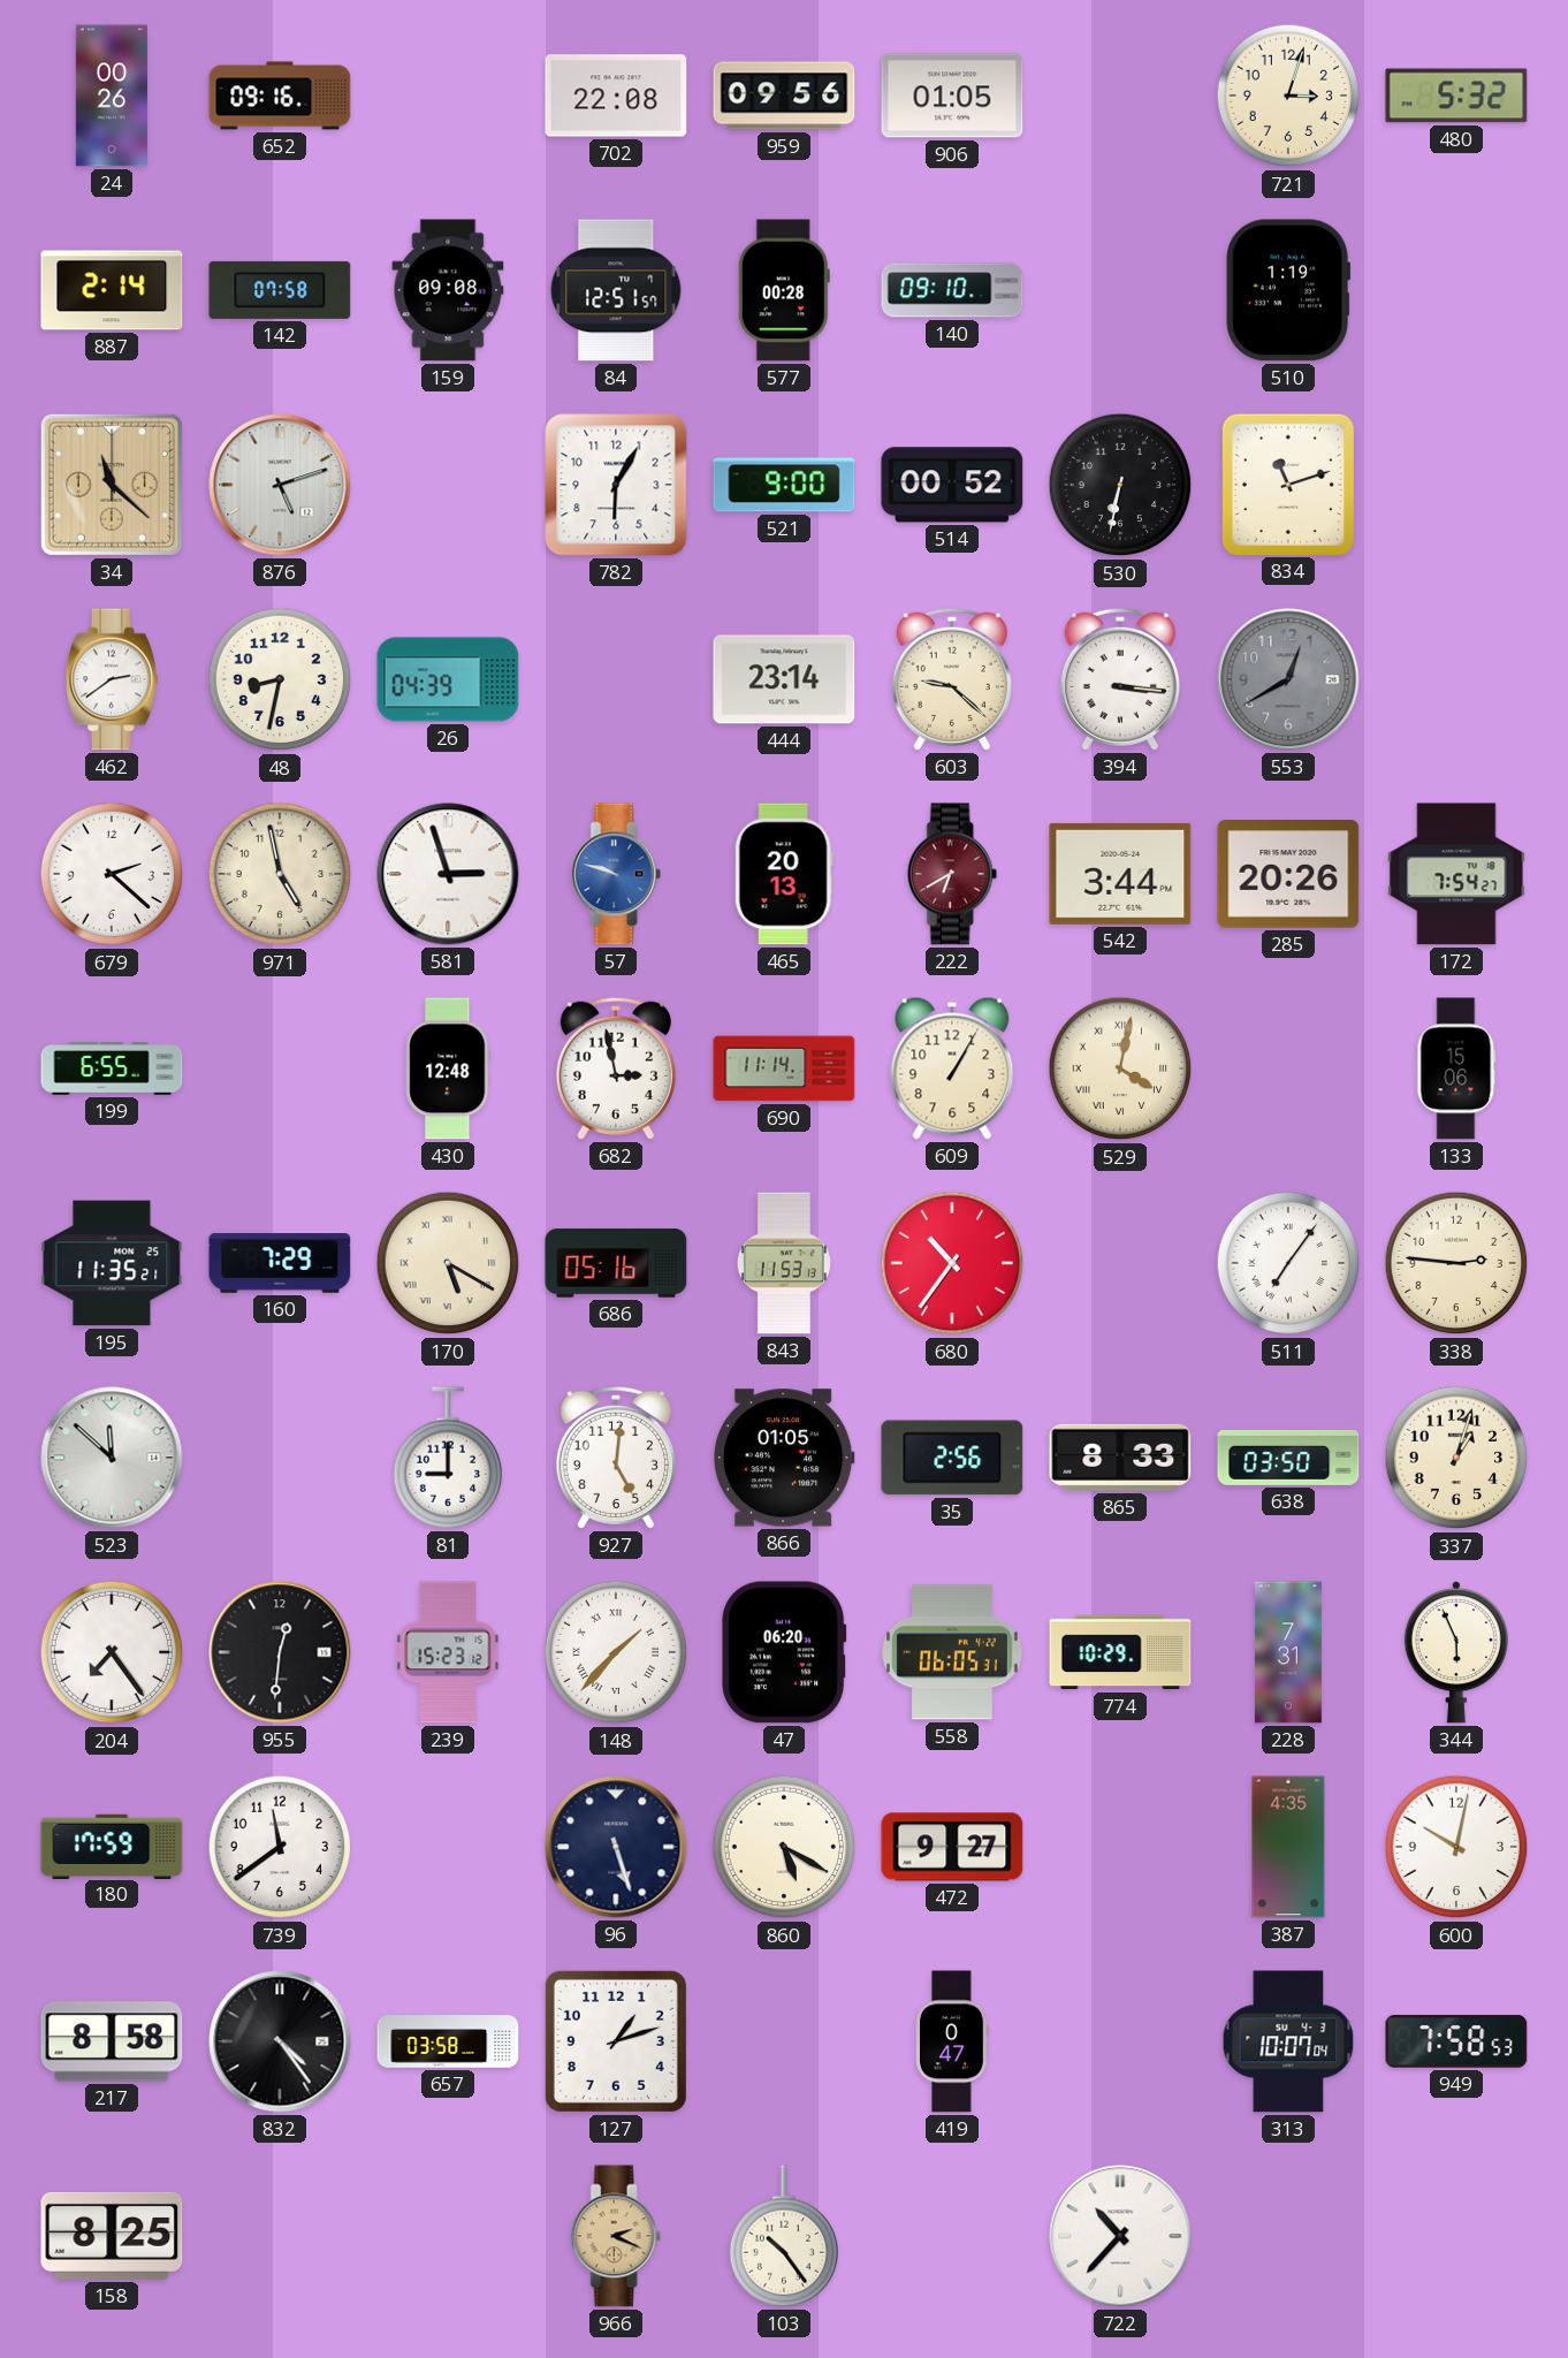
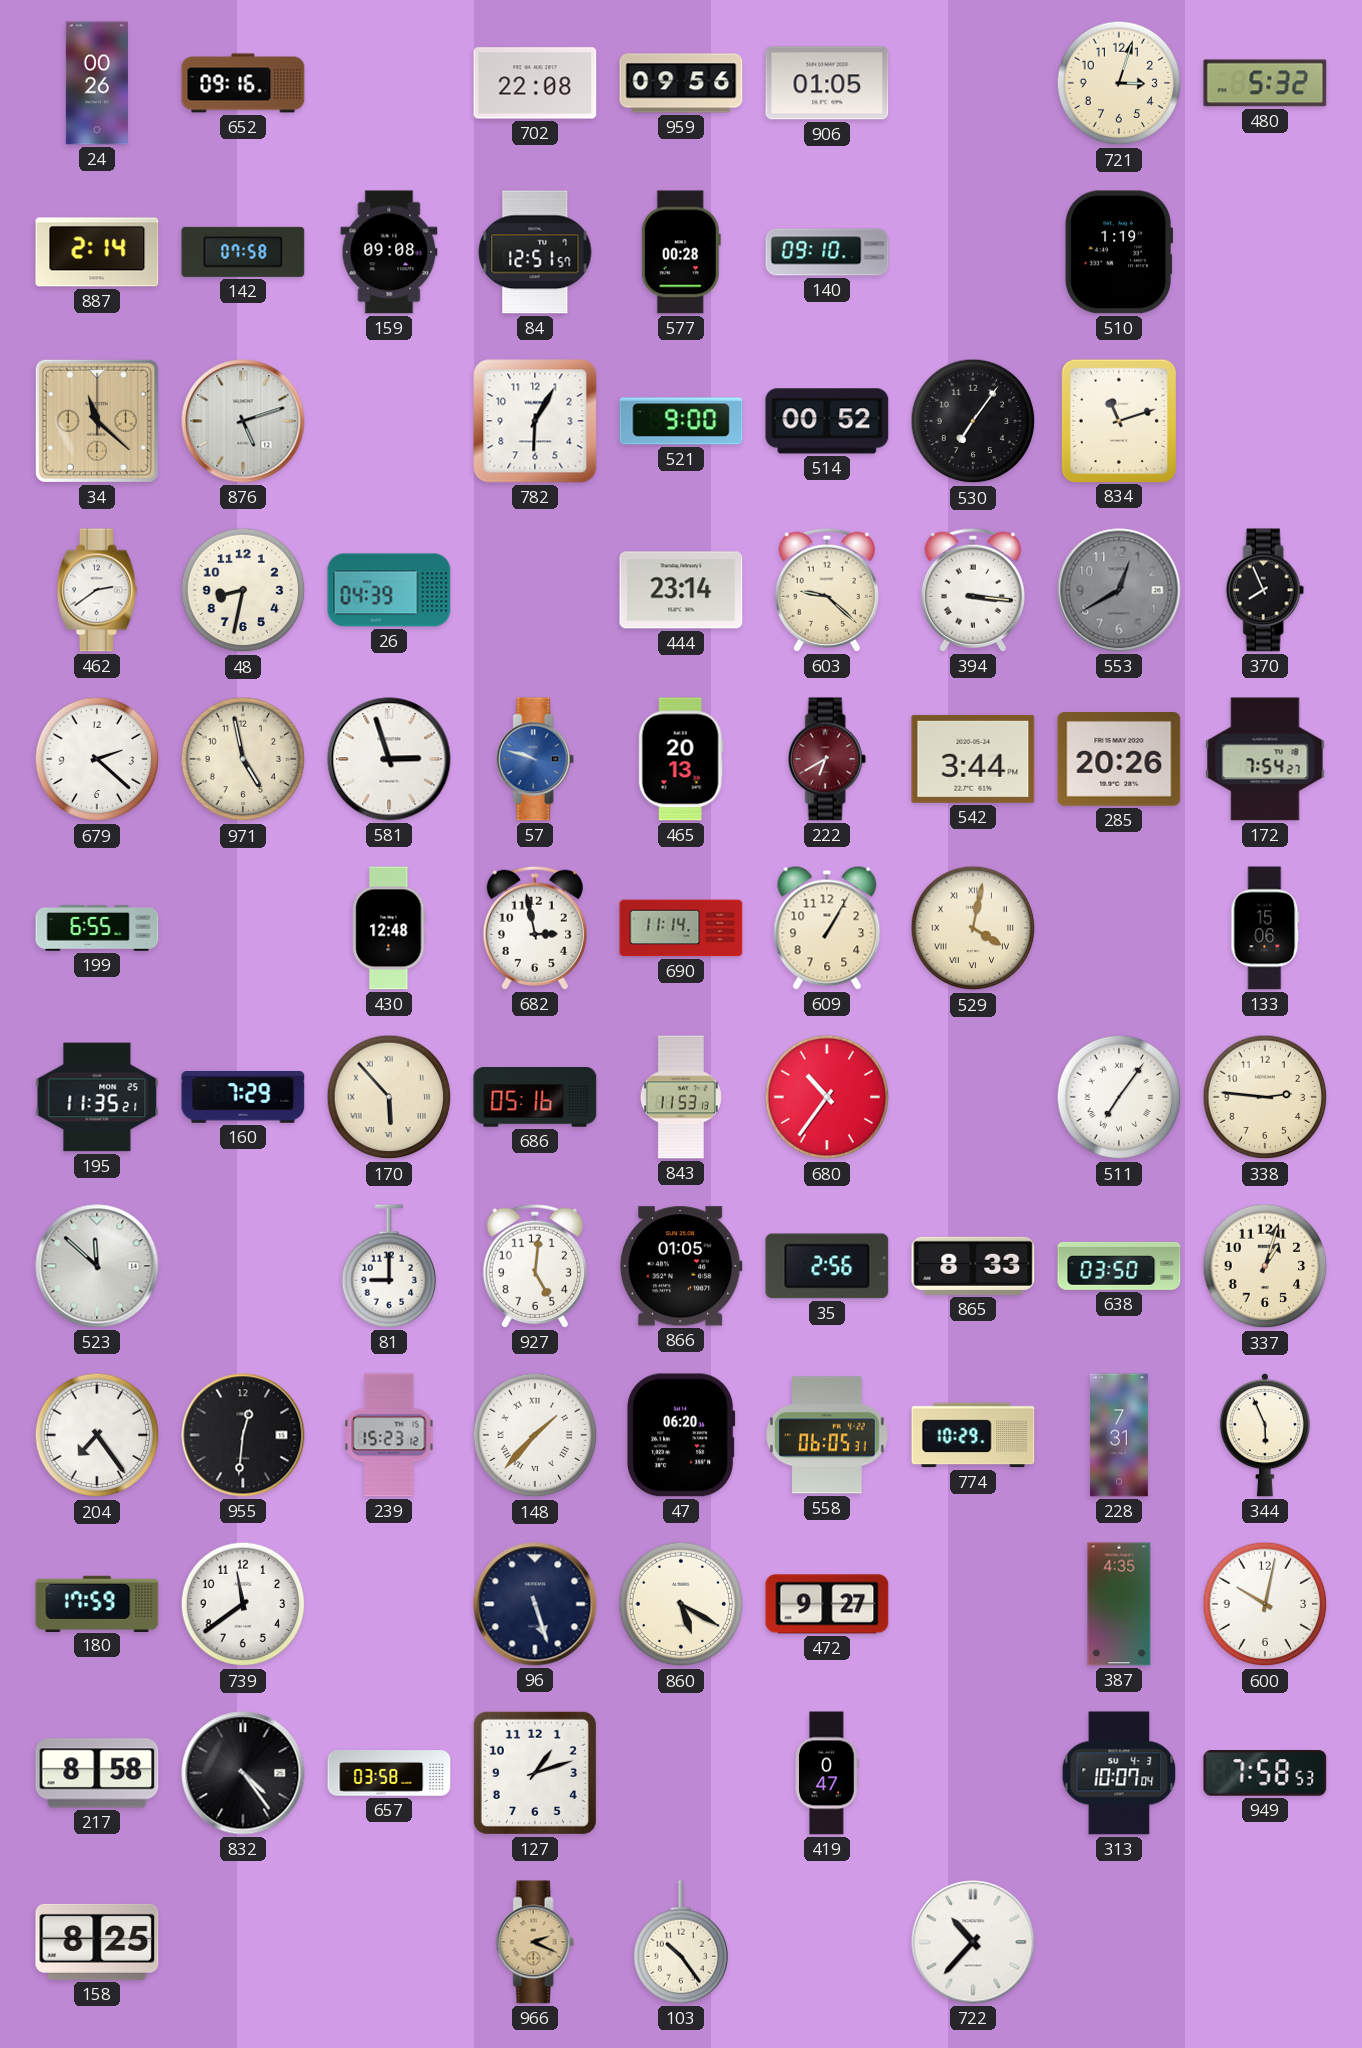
530: 6:32 -> 7:06 (973, 421)
370: none -> 7:56 (1265, 590)
170: 5:20 -> 5:53 (389, 1097)
